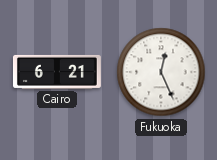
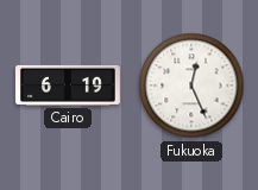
Cairo: 6:21 -> 6:19 (68, 85)
